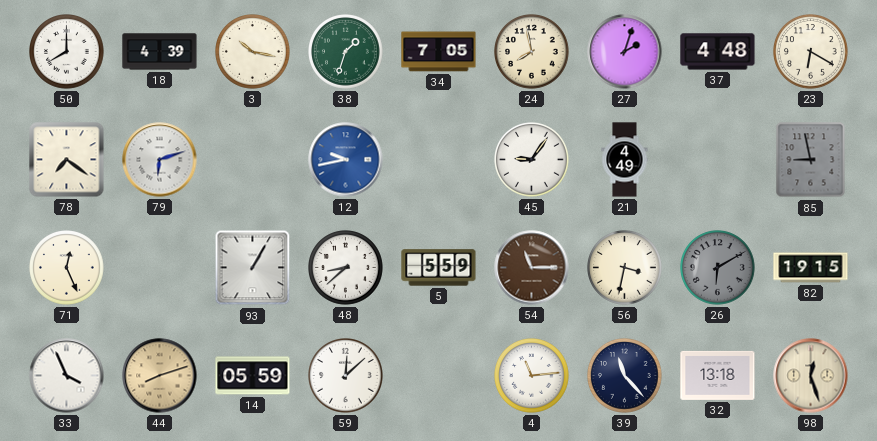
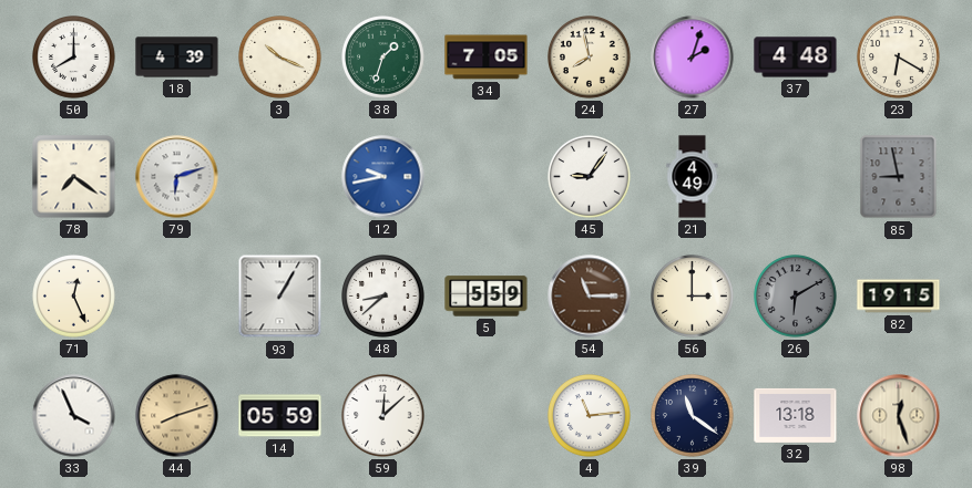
3: 10:17 -> 10:19 (280, 58)
56: 3:32 -> 3:00 (693, 297)
39: 11:23 -> 11:21 (693, 416)
